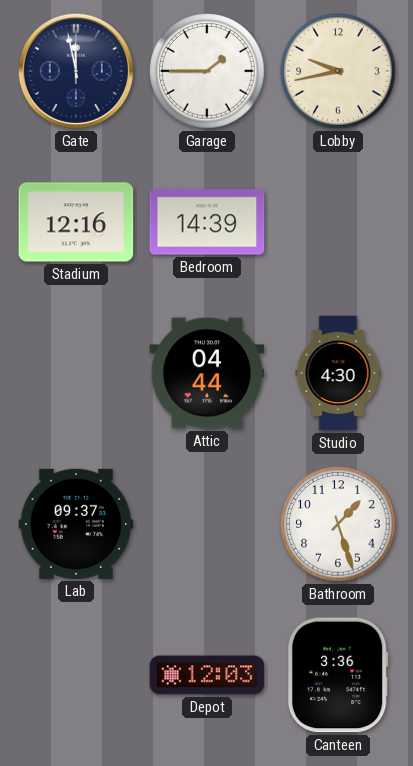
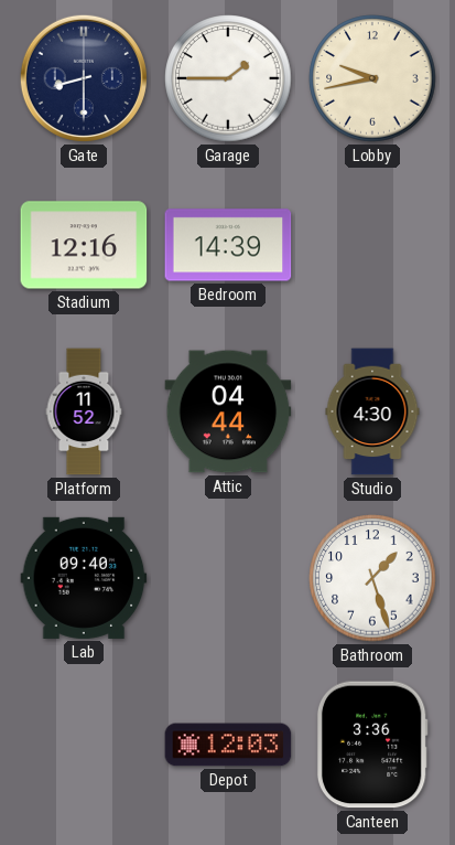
Gate: 11:58 -> 8:30 (84, 78)
Platform: none -> 11:52 (84, 411)
Lab: 09:37 -> 09:40 (84, 578)
